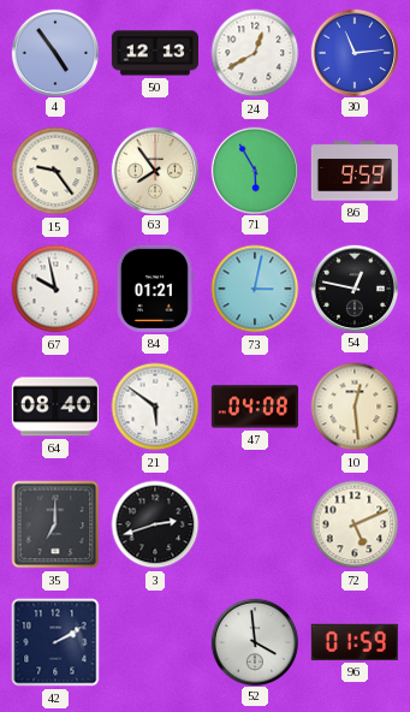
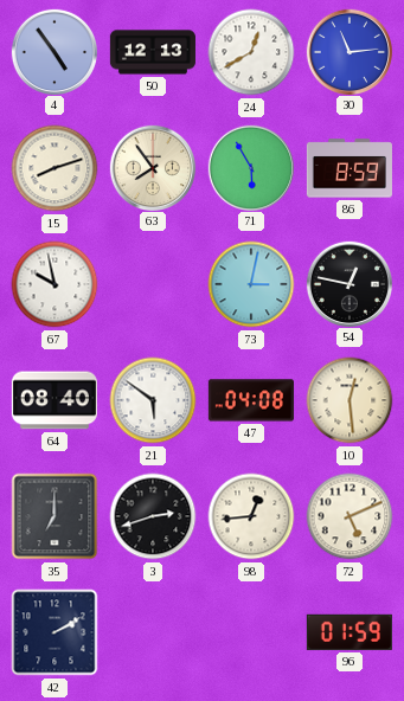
15: 9:24 -> 8:12 (54, 168)
86: 9:59 -> 8:59 (350, 168)
84: 01:21 -> none (155, 289)
98: none -> 12:44 (251, 516)
52: 3:59 -> none (254, 641)
